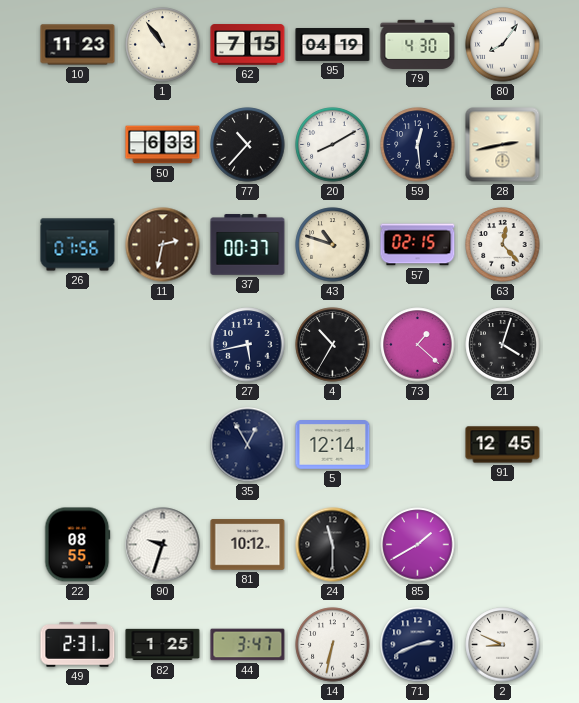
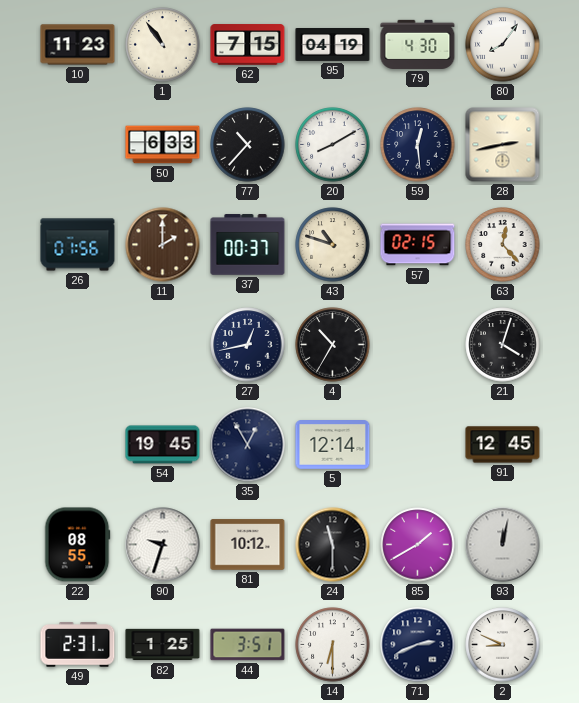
11: 2:32 -> 2:00 (163, 245)
27: 5:43 -> 12:43 (248, 345)
73: 1:22 -> none (418, 345)
54: none -> 19:45 (163, 445)
93: none -> 12:02 (503, 545)
44: 3:47 -> 3:51 (248, 645)
14: 6:32 -> 6:30 (333, 645)
